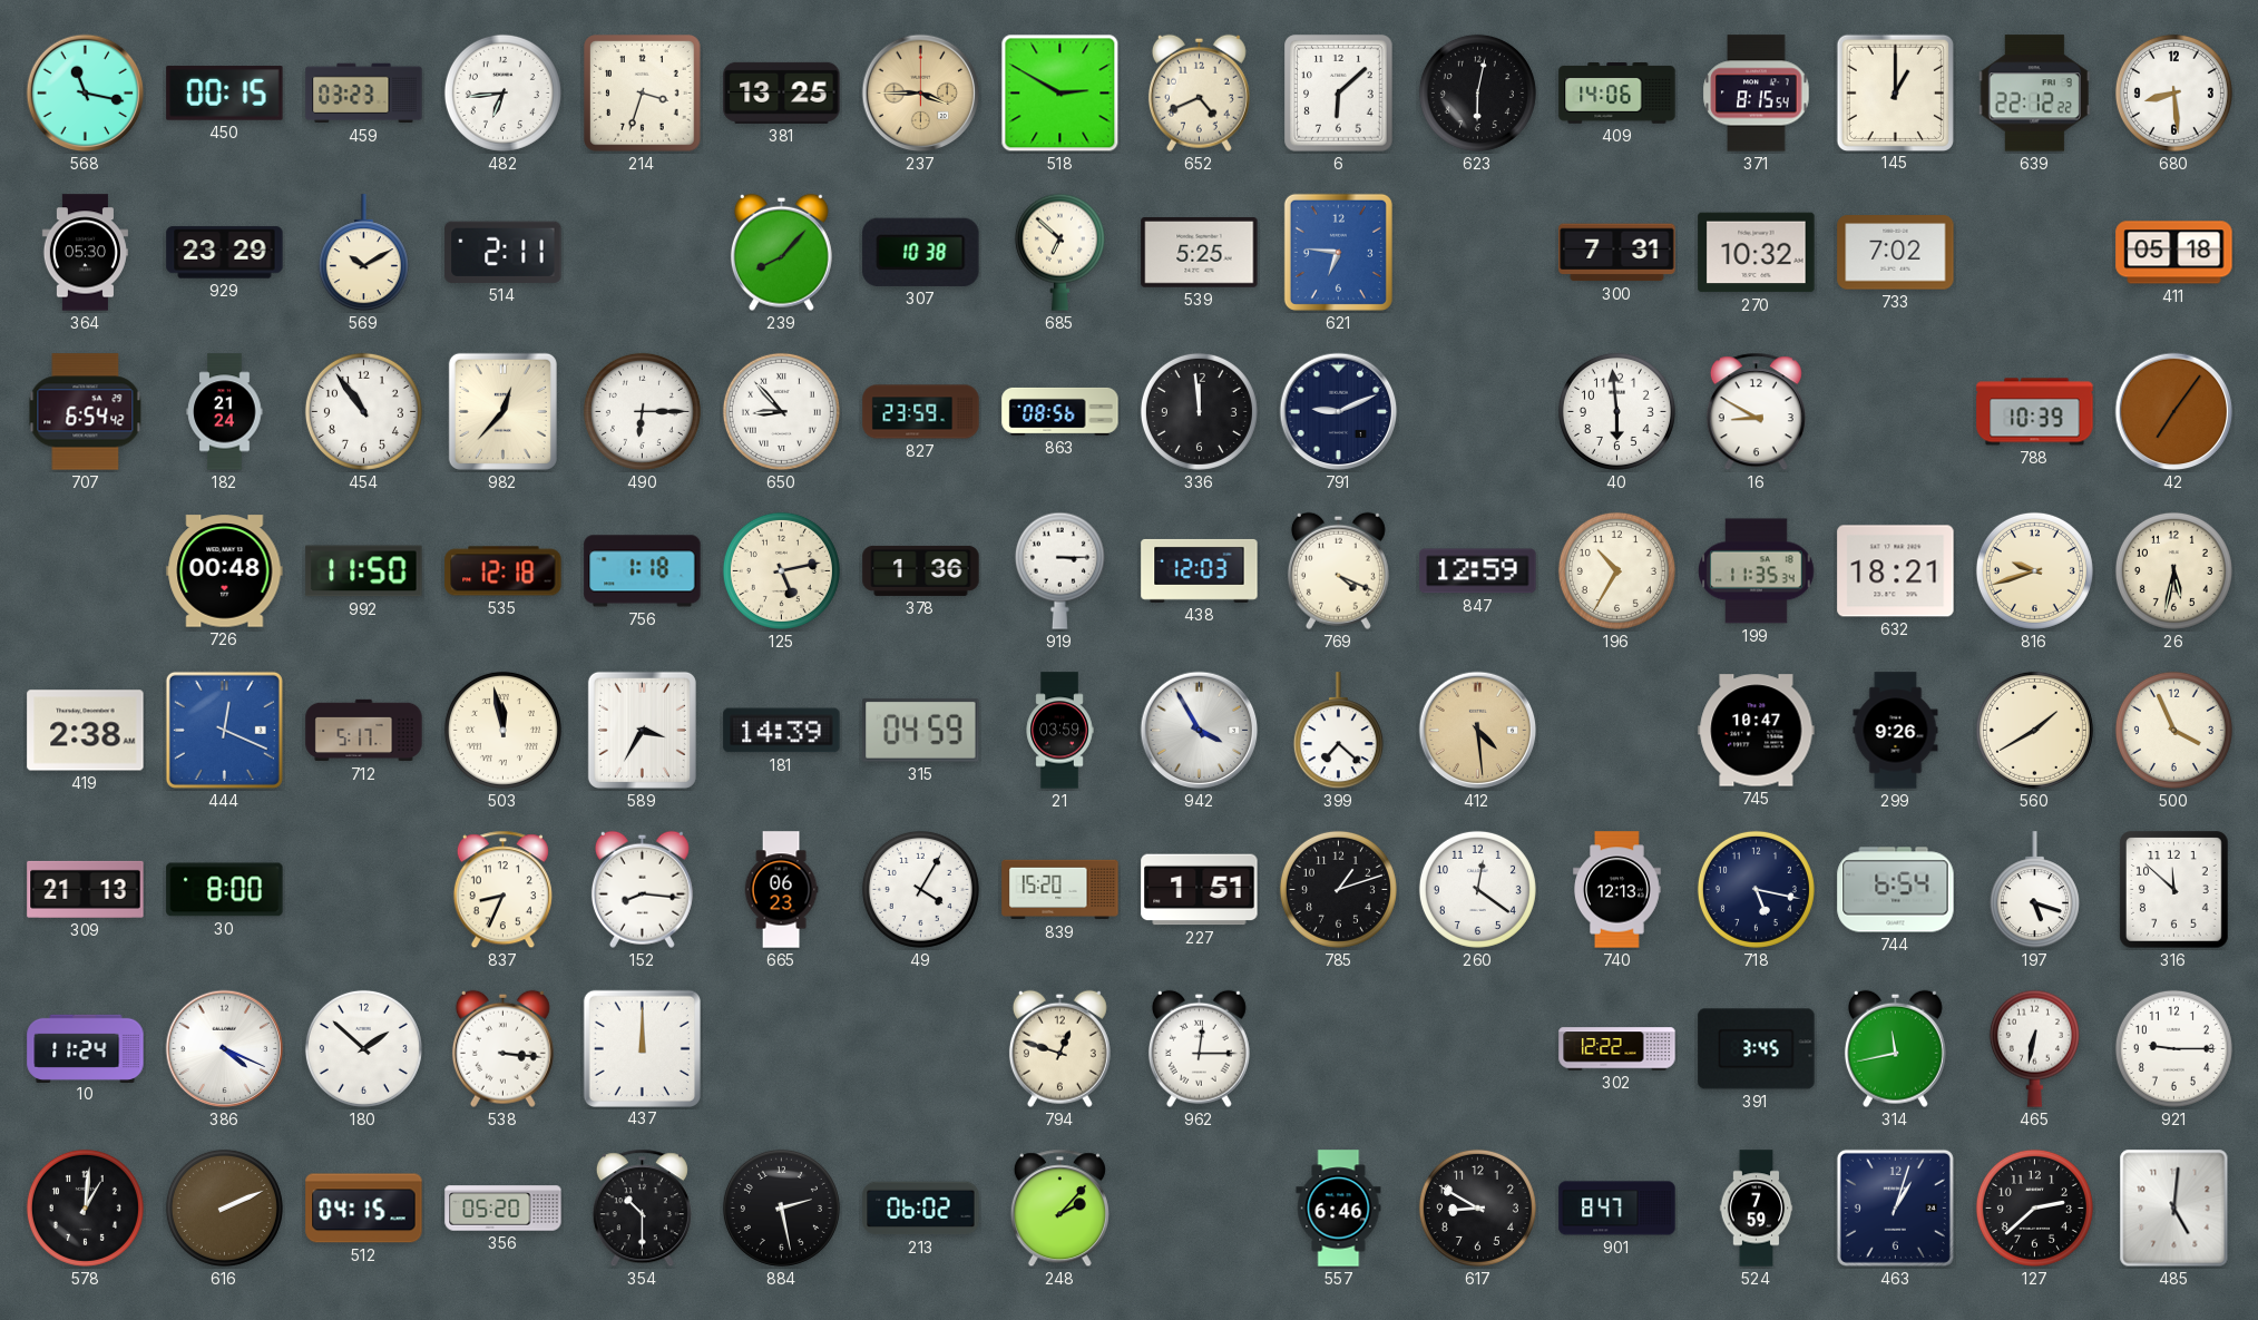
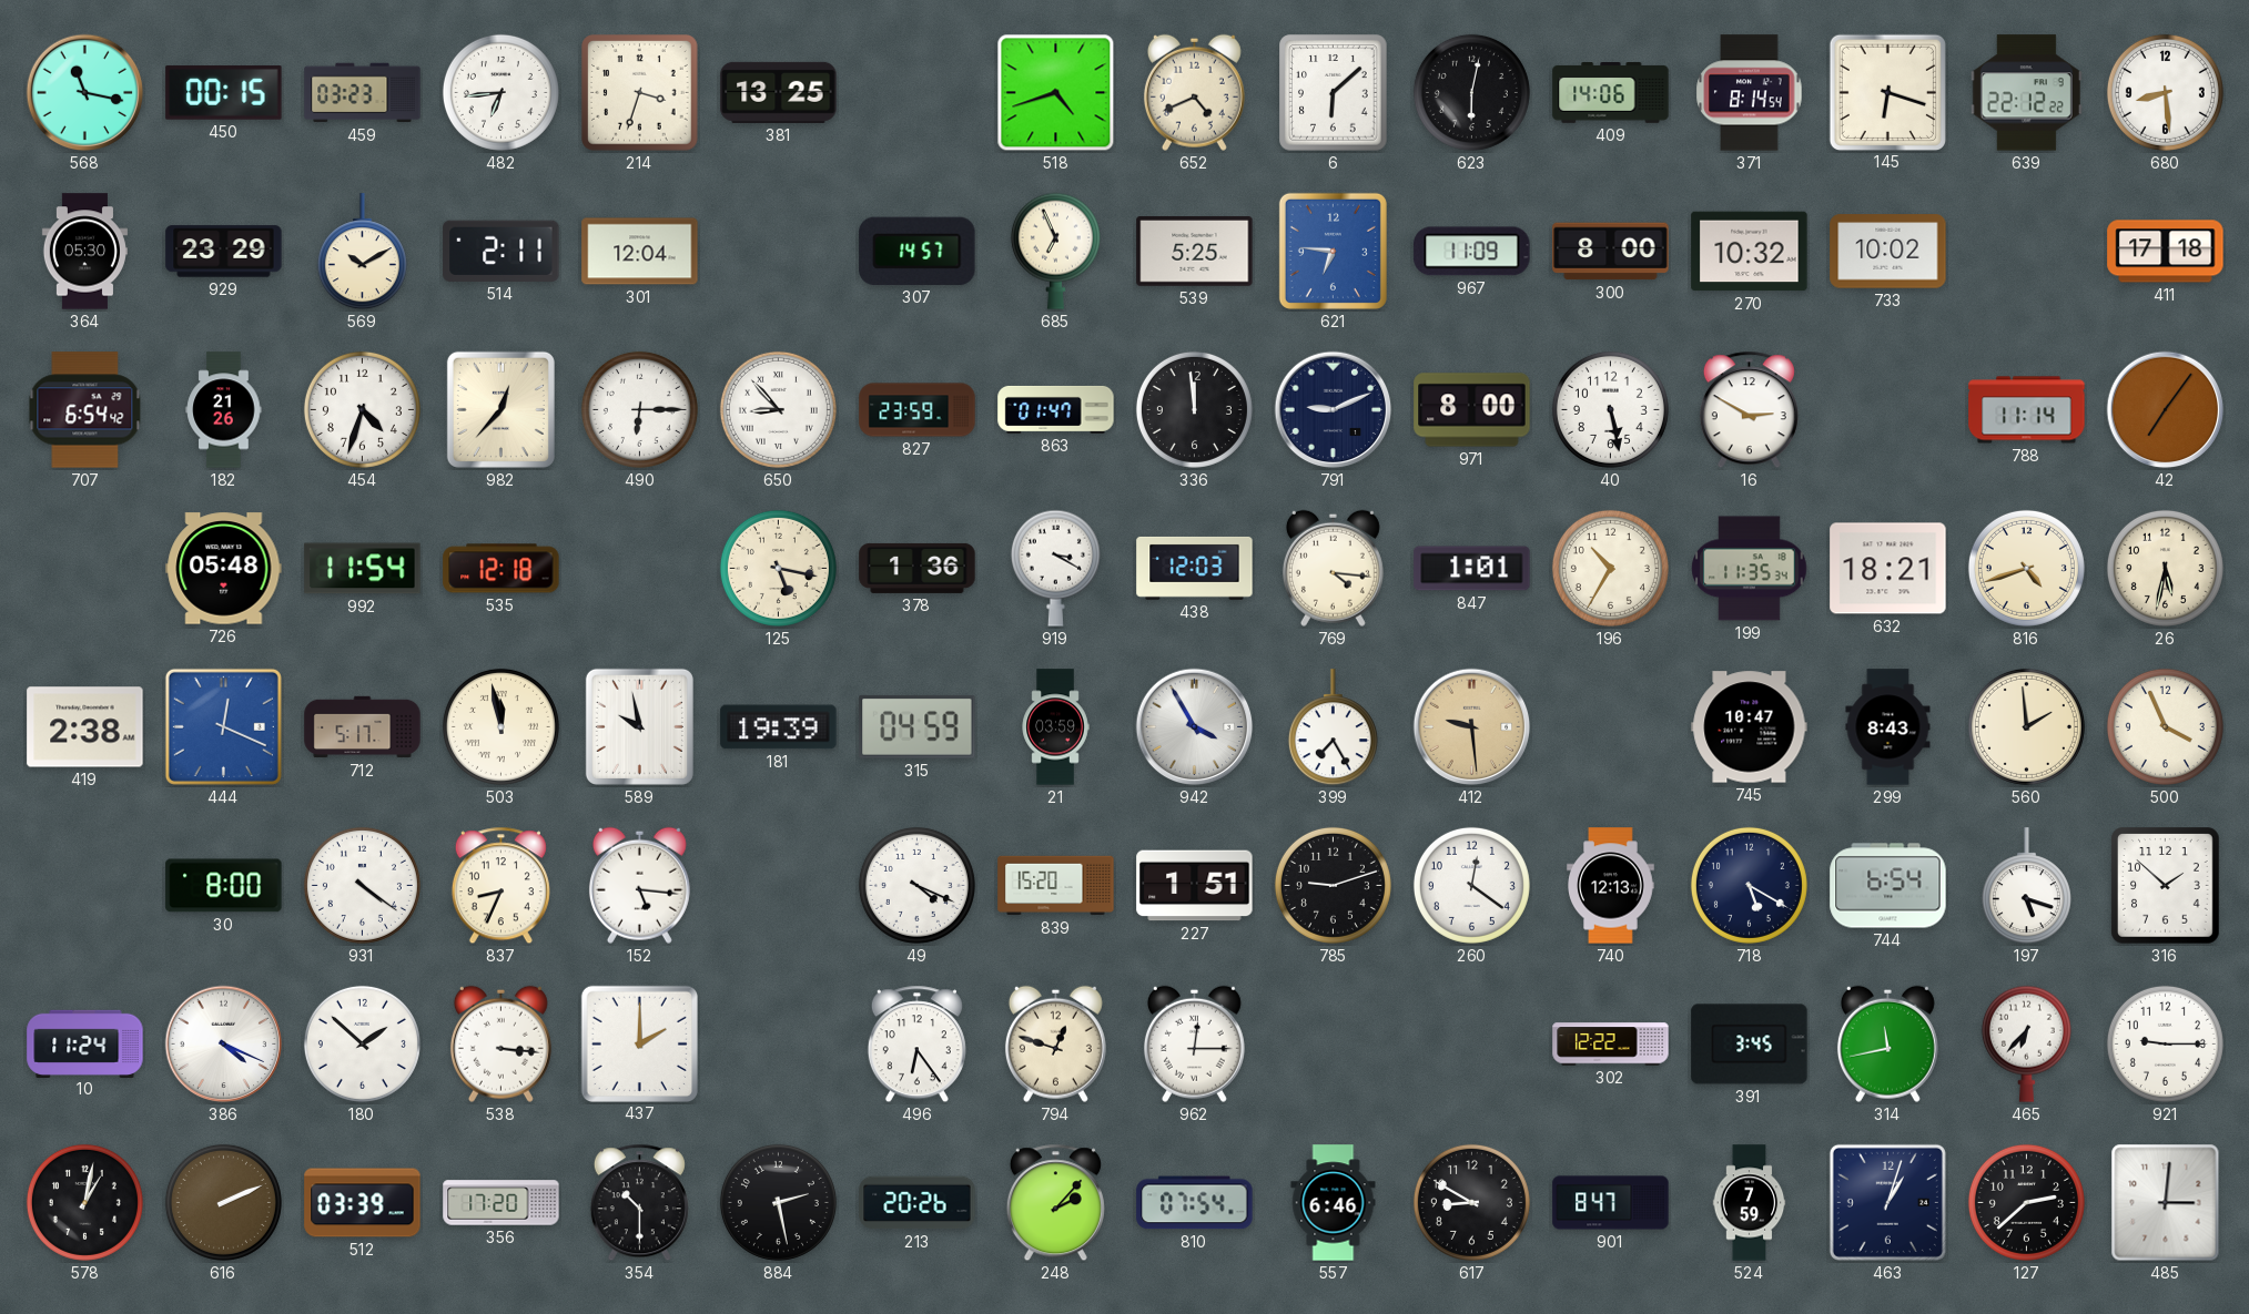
237: 3:45 -> none (921, 94)
518: 2:50 -> 4:42 (1056, 93)
371: 8:15 -> 8:14 (1750, 93)
145: 1:00 -> 6:18 (1887, 92)
301: none -> 12:04 (640, 252)
239: 8:07 -> none (781, 252)
307: 10:38 -> 14:57 (918, 251)
685: 6:52 -> 6:56 (1055, 251)
967: none -> 11:09 (1472, 252)
300: 7:31 -> 8:00 (1611, 252)
733: 7:02 -> 10:02 (1888, 252)
411: 05:18 -> 17:18 (2166, 252)
182: 21:24 -> 21:26 (224, 410)
454: 10:54 -> 4:33 (362, 409)
863: 08:56 -> 01:47 (1056, 409)
971: none -> 8:00 (1472, 410)
40: 5:59 -> 5:28 (1610, 409)
16: 8:50 -> 2:50 (1749, 410)
788: 10:39 -> 11:14 (2027, 410)
726: 00:48 -> 05:48 (224, 569)
992: 11:50 -> 11:54 (363, 569)
756: 1:18 -> none (643, 571)
125: 5:13 -> 5:17 (778, 568)
919: 3:15 -> 3:20 (1055, 568)
769: 4:19 -> 4:16 (1333, 568)
847: 12:59 -> 1:01 (1472, 569)
816: 9:42 -> 4:42 (2026, 568)
589: 3:35 -> 9:58 (639, 726)
181: 14:39 -> 19:39 (779, 727)
399: 7:22 -> 7:25 (1333, 727)
412: 4:29 -> 9:29 (1472, 727)
299: 9:26 -> 8:43 (1888, 727)
560: 1:40 -> 1:59 (2026, 726)
309: 21:13 -> none (86, 889)
931: none -> 4:21 (362, 885)
152: 8:16 -> 5:16 (639, 885)
665: 06:23 -> none (781, 890)
49: 4:05 -> 4:19 (916, 885)
785: 1:12 -> 9:12 (1333, 885)
718: 5:17 -> 5:20 (1749, 885)
316: 11:52 -> 1:52 (2166, 886)
437: 12:00 -> 2:00 (639, 1043)
496: none -> 6:24 (916, 1045)
465: 6:32 -> 6:37 (2026, 1043)
578: 1:01 -> 1:02 (84, 1202)
512: 04:15 -> 03:39 (363, 1203)
356: 05:20 -> 17:20 (502, 1203)
213: 06:02 -> 20:26 (918, 1203)
810: none -> 07:54 (1195, 1203)
485: 5:01 -> 3:01 (2166, 1203)
